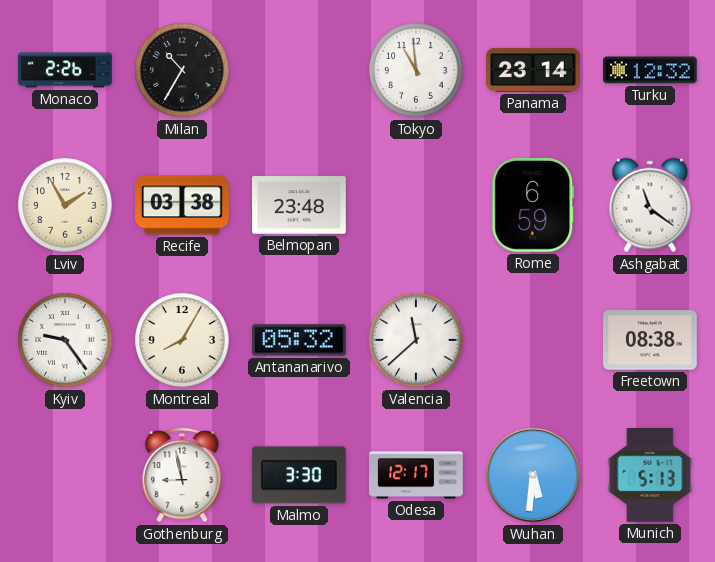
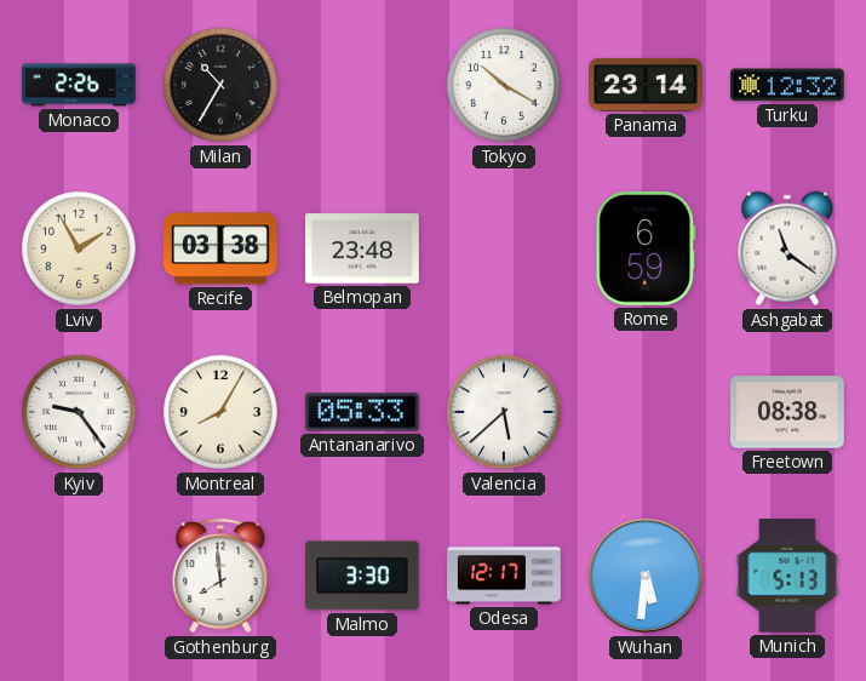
Tokyo: 10:59 -> 10:20 (504, 85)
Antananarivo: 05:32 -> 05:33 (363, 412)
Valencia: 11:38 -> 5:38 (504, 412)
Gothenburg: 8:58 -> 7:59 (220, 576)
